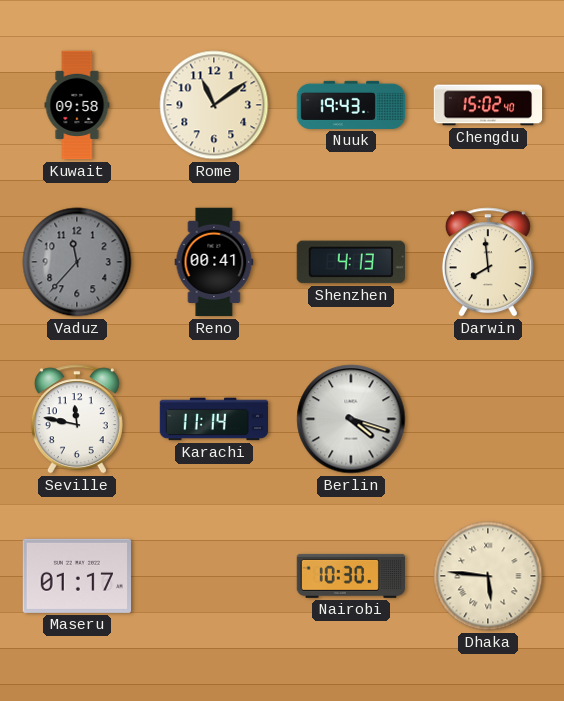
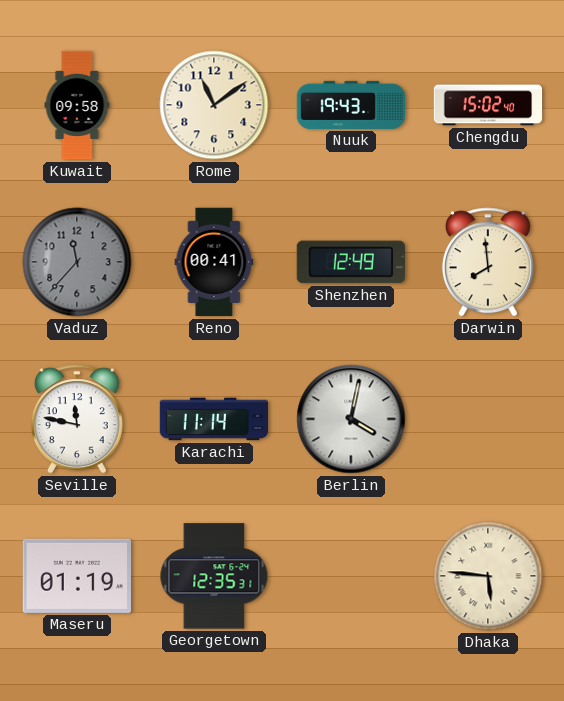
Shenzhen: 4:13 -> 12:49 (350, 262)
Berlin: 4:18 -> 4:02 (351, 419)
Maseru: 01:17 -> 01:19 (76, 576)
Georgetown: none -> 12:35 (214, 576)
Nairobi: 10:30 -> none (351, 576)
